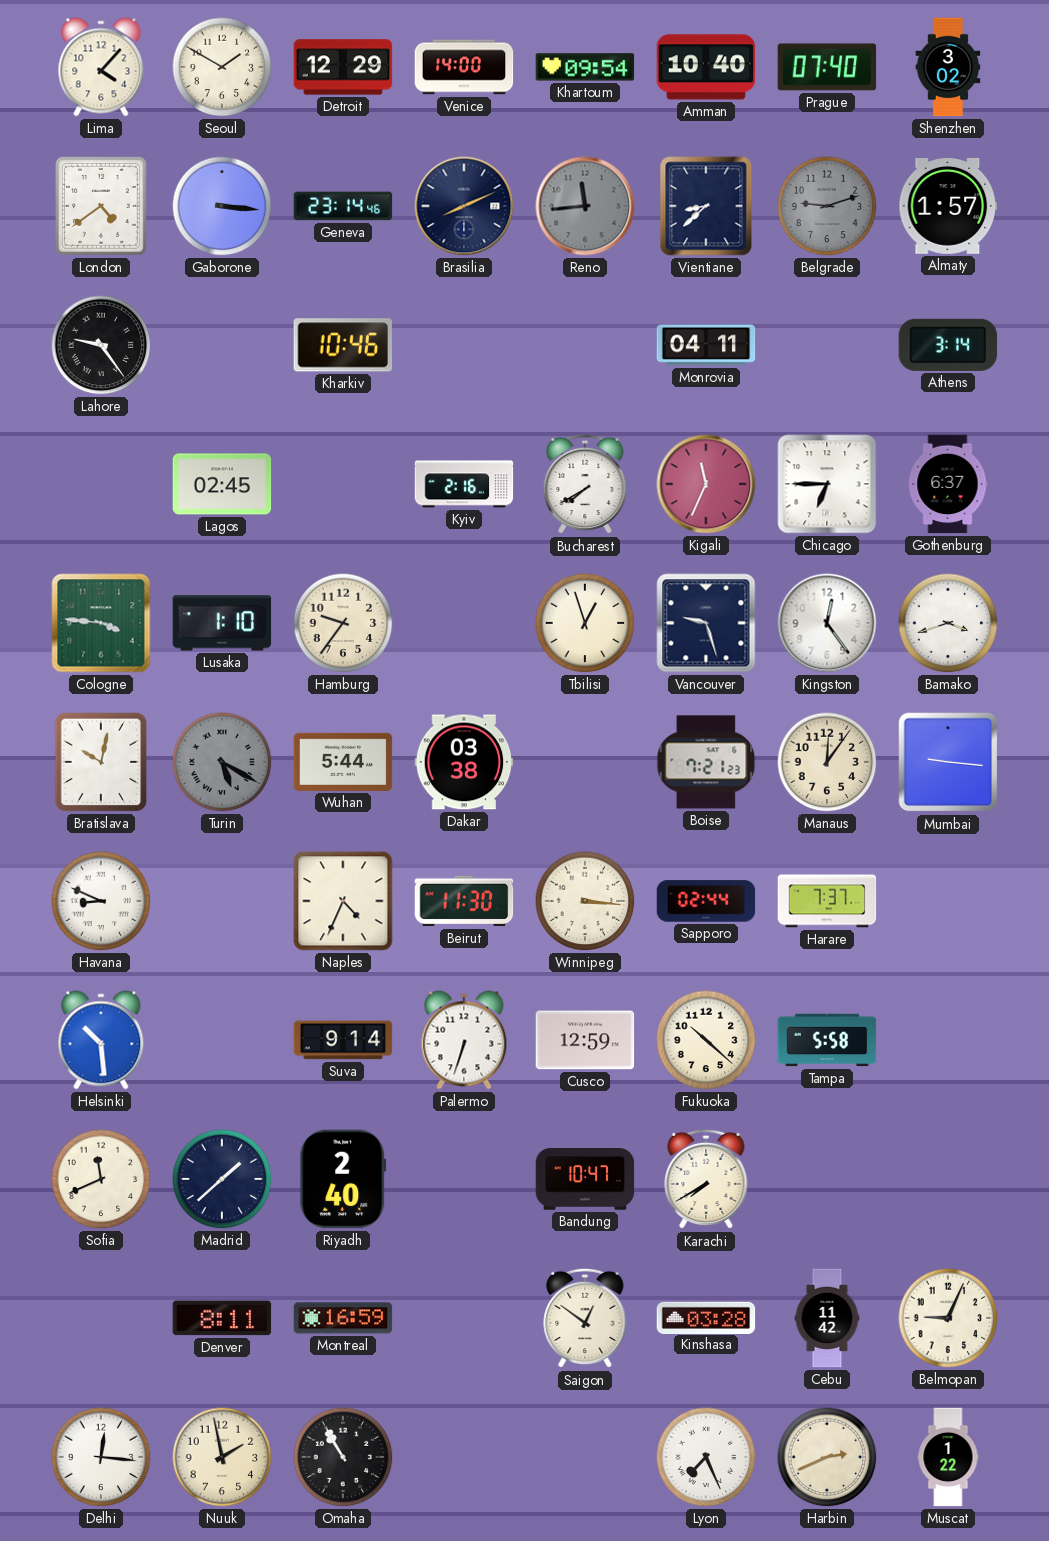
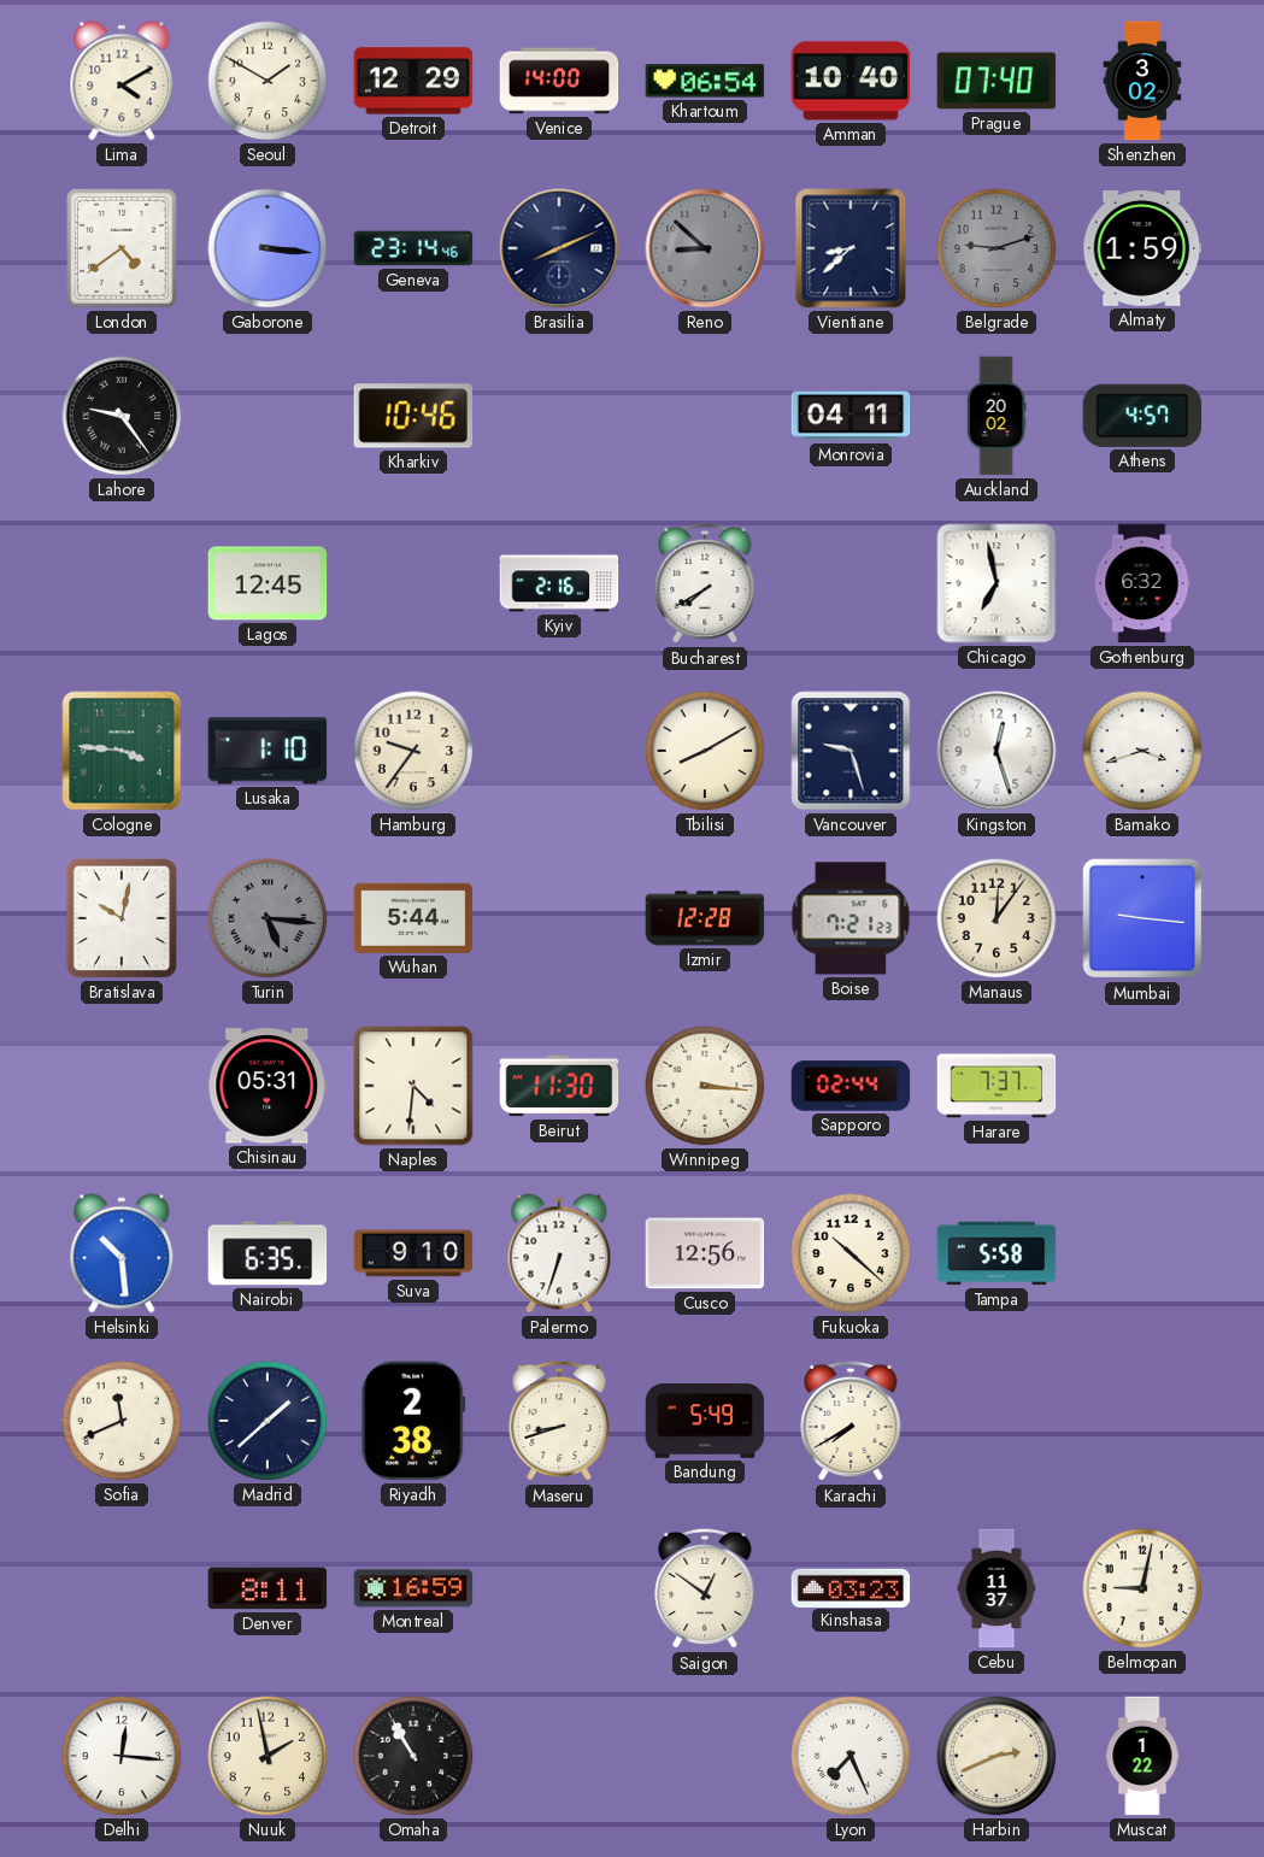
Lima: 4:07 -> 4:10 (122, 81)
Khartoum: 09:54 -> 06:54 (705, 81)
Reno: 11:44 -> 8:52 (705, 248)
Almaty: 1:57 -> 1:59 (1142, 248)
Auckland: none -> 20:02 (996, 416)
Athens: 3:14 -> 4:57 (1142, 416)
Lagos: 02:45 -> 12:45 (268, 583)
Kigali: 11:34 -> none (706, 484)
Chicago: 6:45 -> 6:58 (996, 583)
Gothenburg: 6:37 -> 6:32 (1142, 583)
Tbilisi: 12:57 -> 8:10 (705, 751)
Kingston: 12:24 -> 12:27 (996, 751)
Turin: 5:20 -> 5:16 (268, 918)
Dakar: 03:38 -> none (464, 762)
Izmir: none -> 12:28 (705, 918)
Havana: 8:49 -> none (101, 901)
Chisinau: none -> 05:31 (268, 1086)
Naples: 4:34 -> 4:31 (413, 1086)
Nairobi: none -> 6:35 (268, 1253)
Suva: 9:14 -> 9:10 (413, 1253)
Cusco: 12:59 -> 12:56 (705, 1253)
Riyadh: 2:40 -> 2:38 (413, 1421)
Maseru: none -> 8:42 (559, 1421)
Bandung: 10:47 -> 5:49 (705, 1421)
Kinshasa: 03:28 -> 03:23 (851, 1587)
Cebu: 11:42 -> 11:37 (996, 1588)
Belmopan: 9:04 -> 9:02 (1142, 1588)
